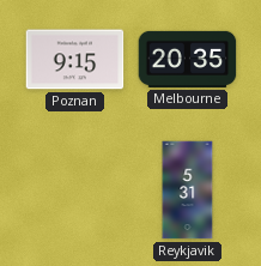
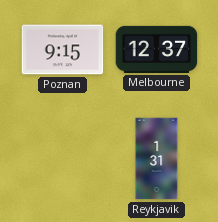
Melbourne: 20:35 -> 12:37 (157, 49)
Reykjavik: 5:31 -> 1:31 (157, 159)
